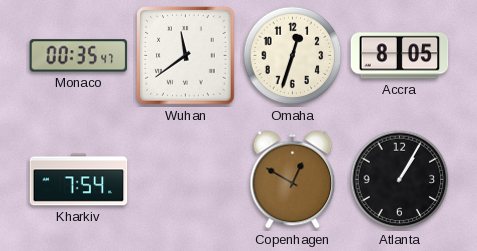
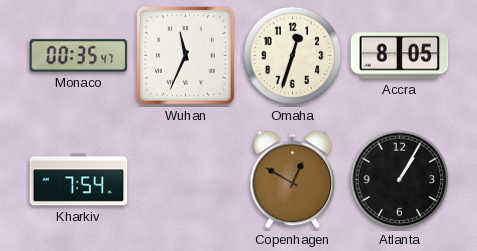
Wuhan: 11:39 -> 11:34 (186, 56)
